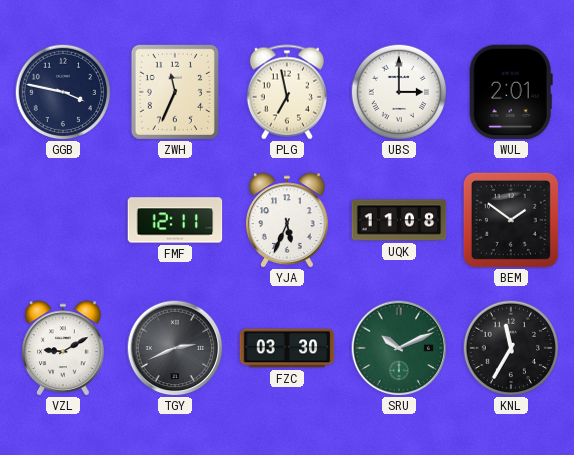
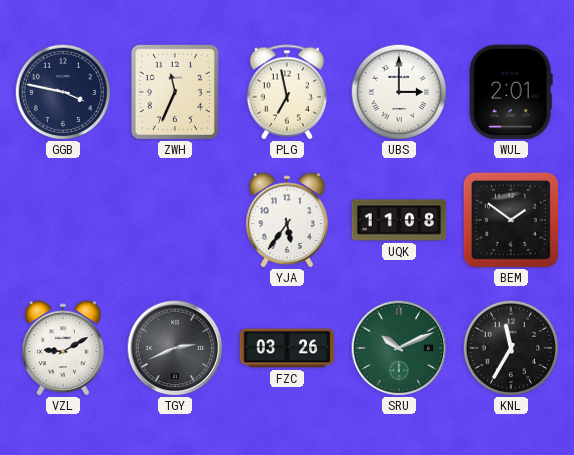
FMF: 12:11 -> none (175, 220)
YJA: 5:34 -> 5:36 (287, 220)
FZC: 03:30 -> 03:26 (287, 348)
